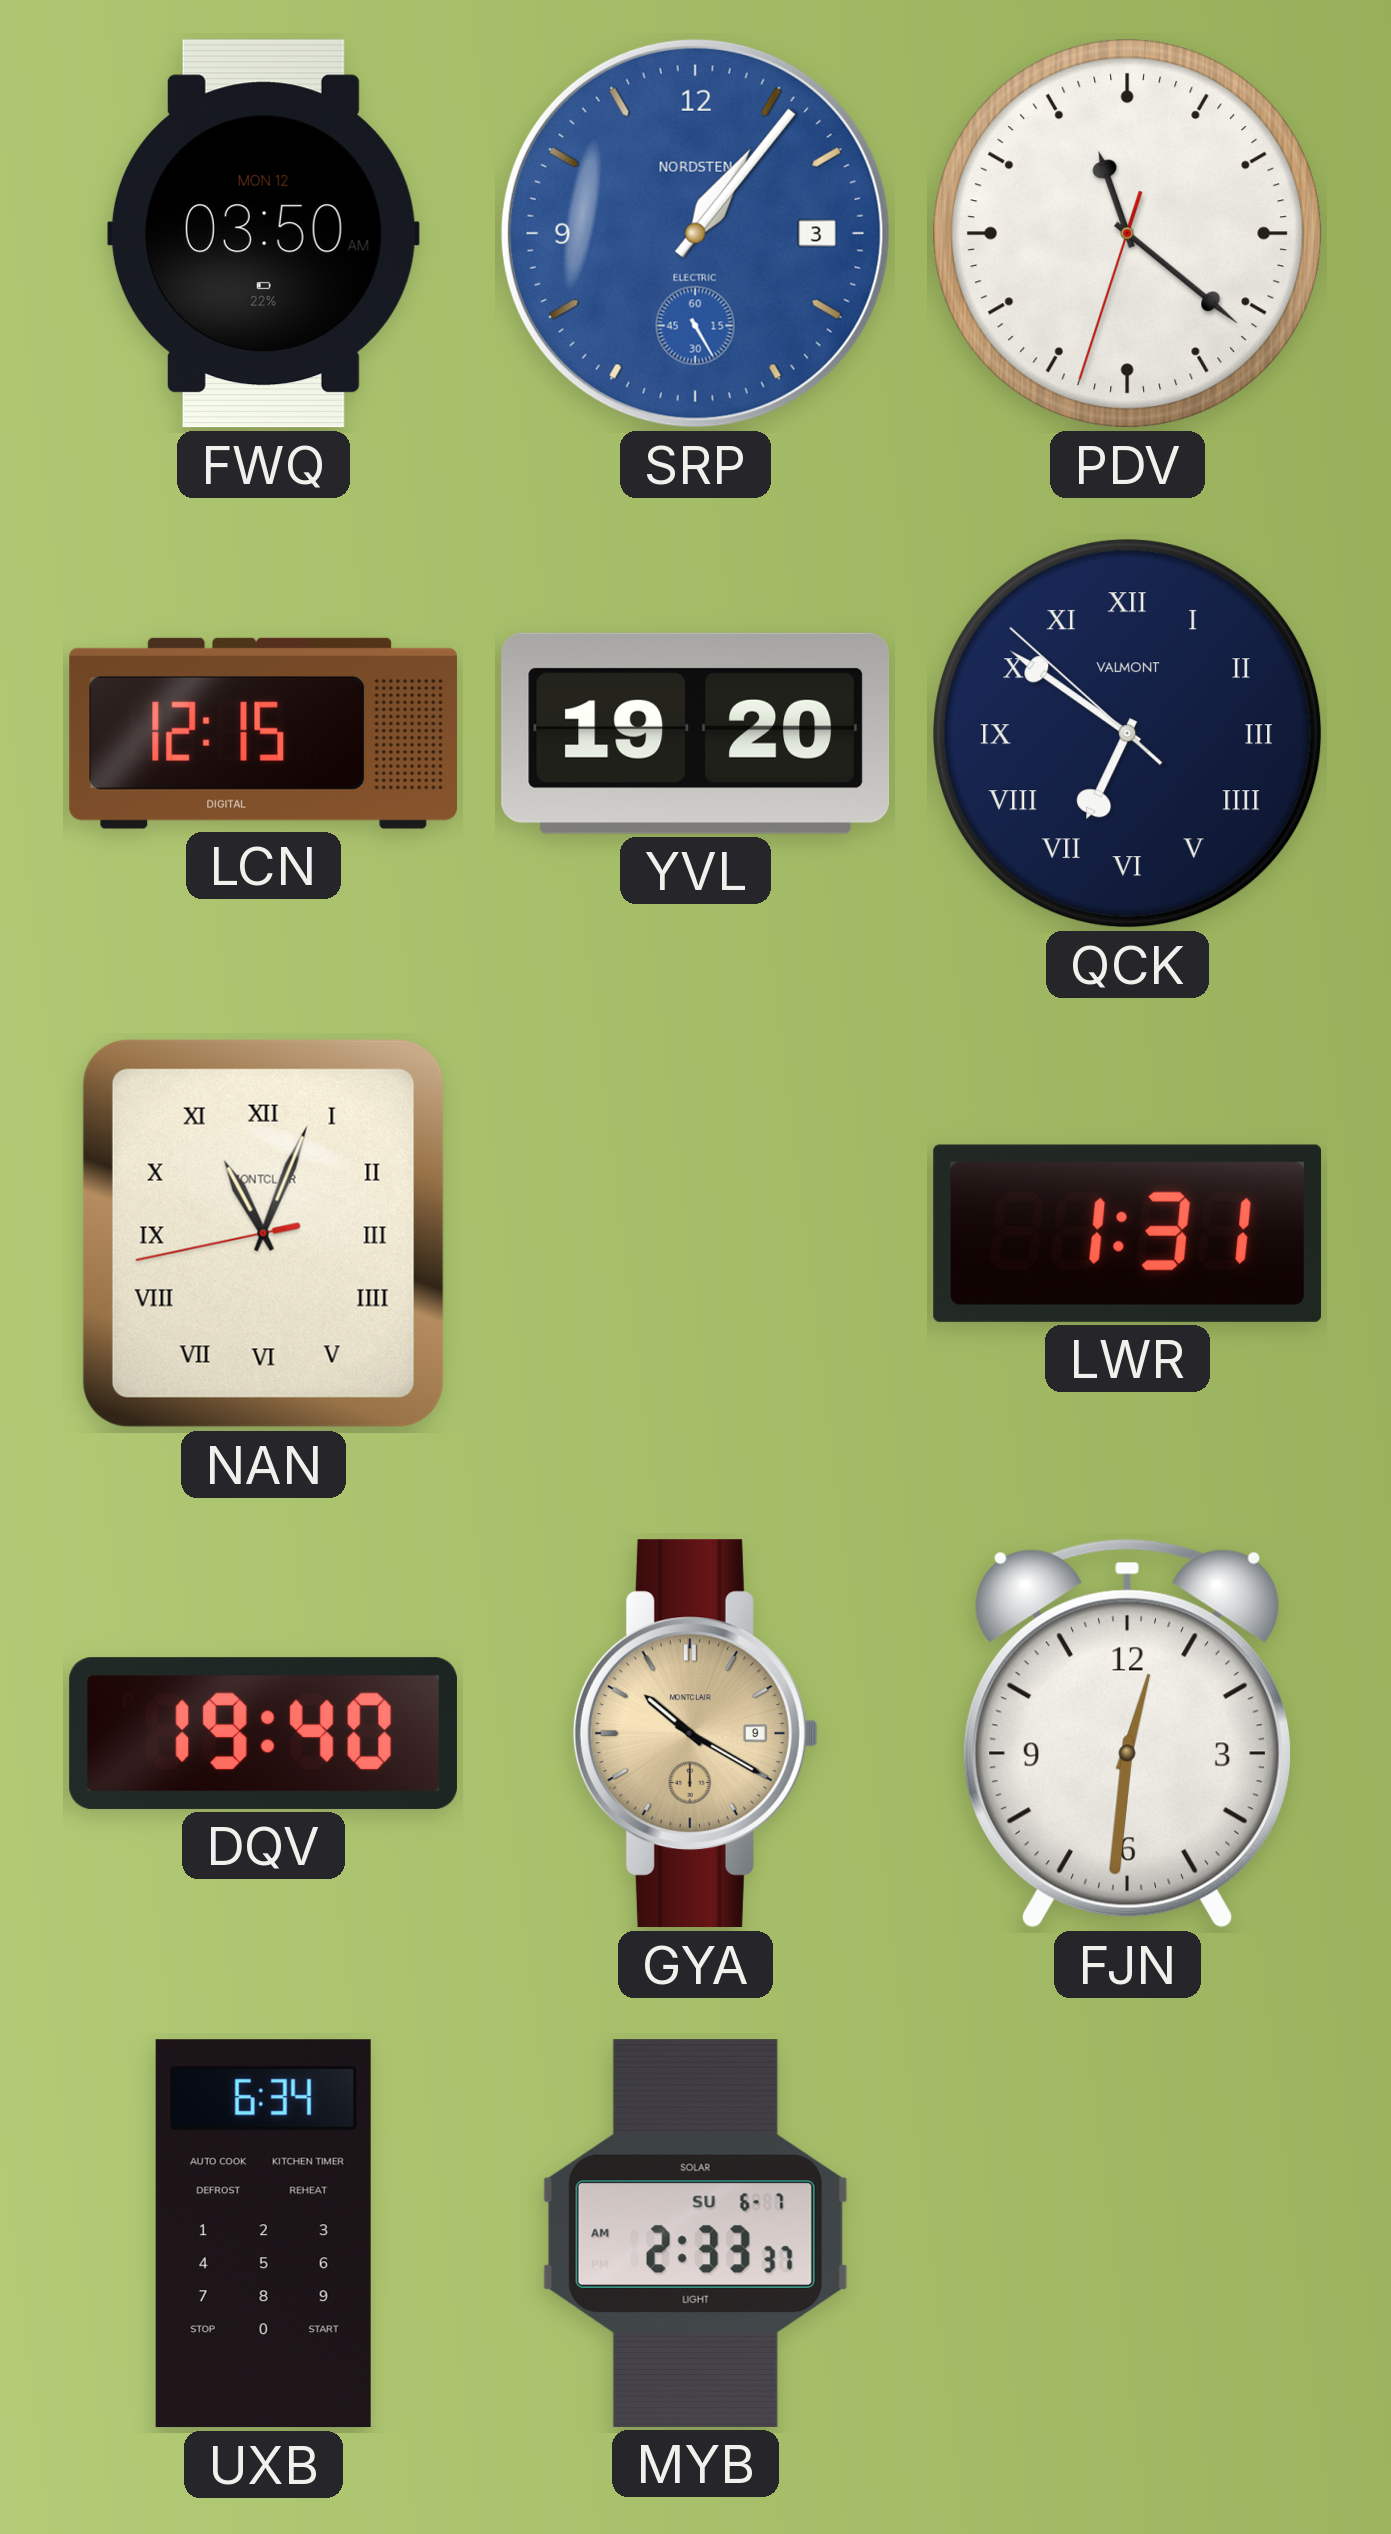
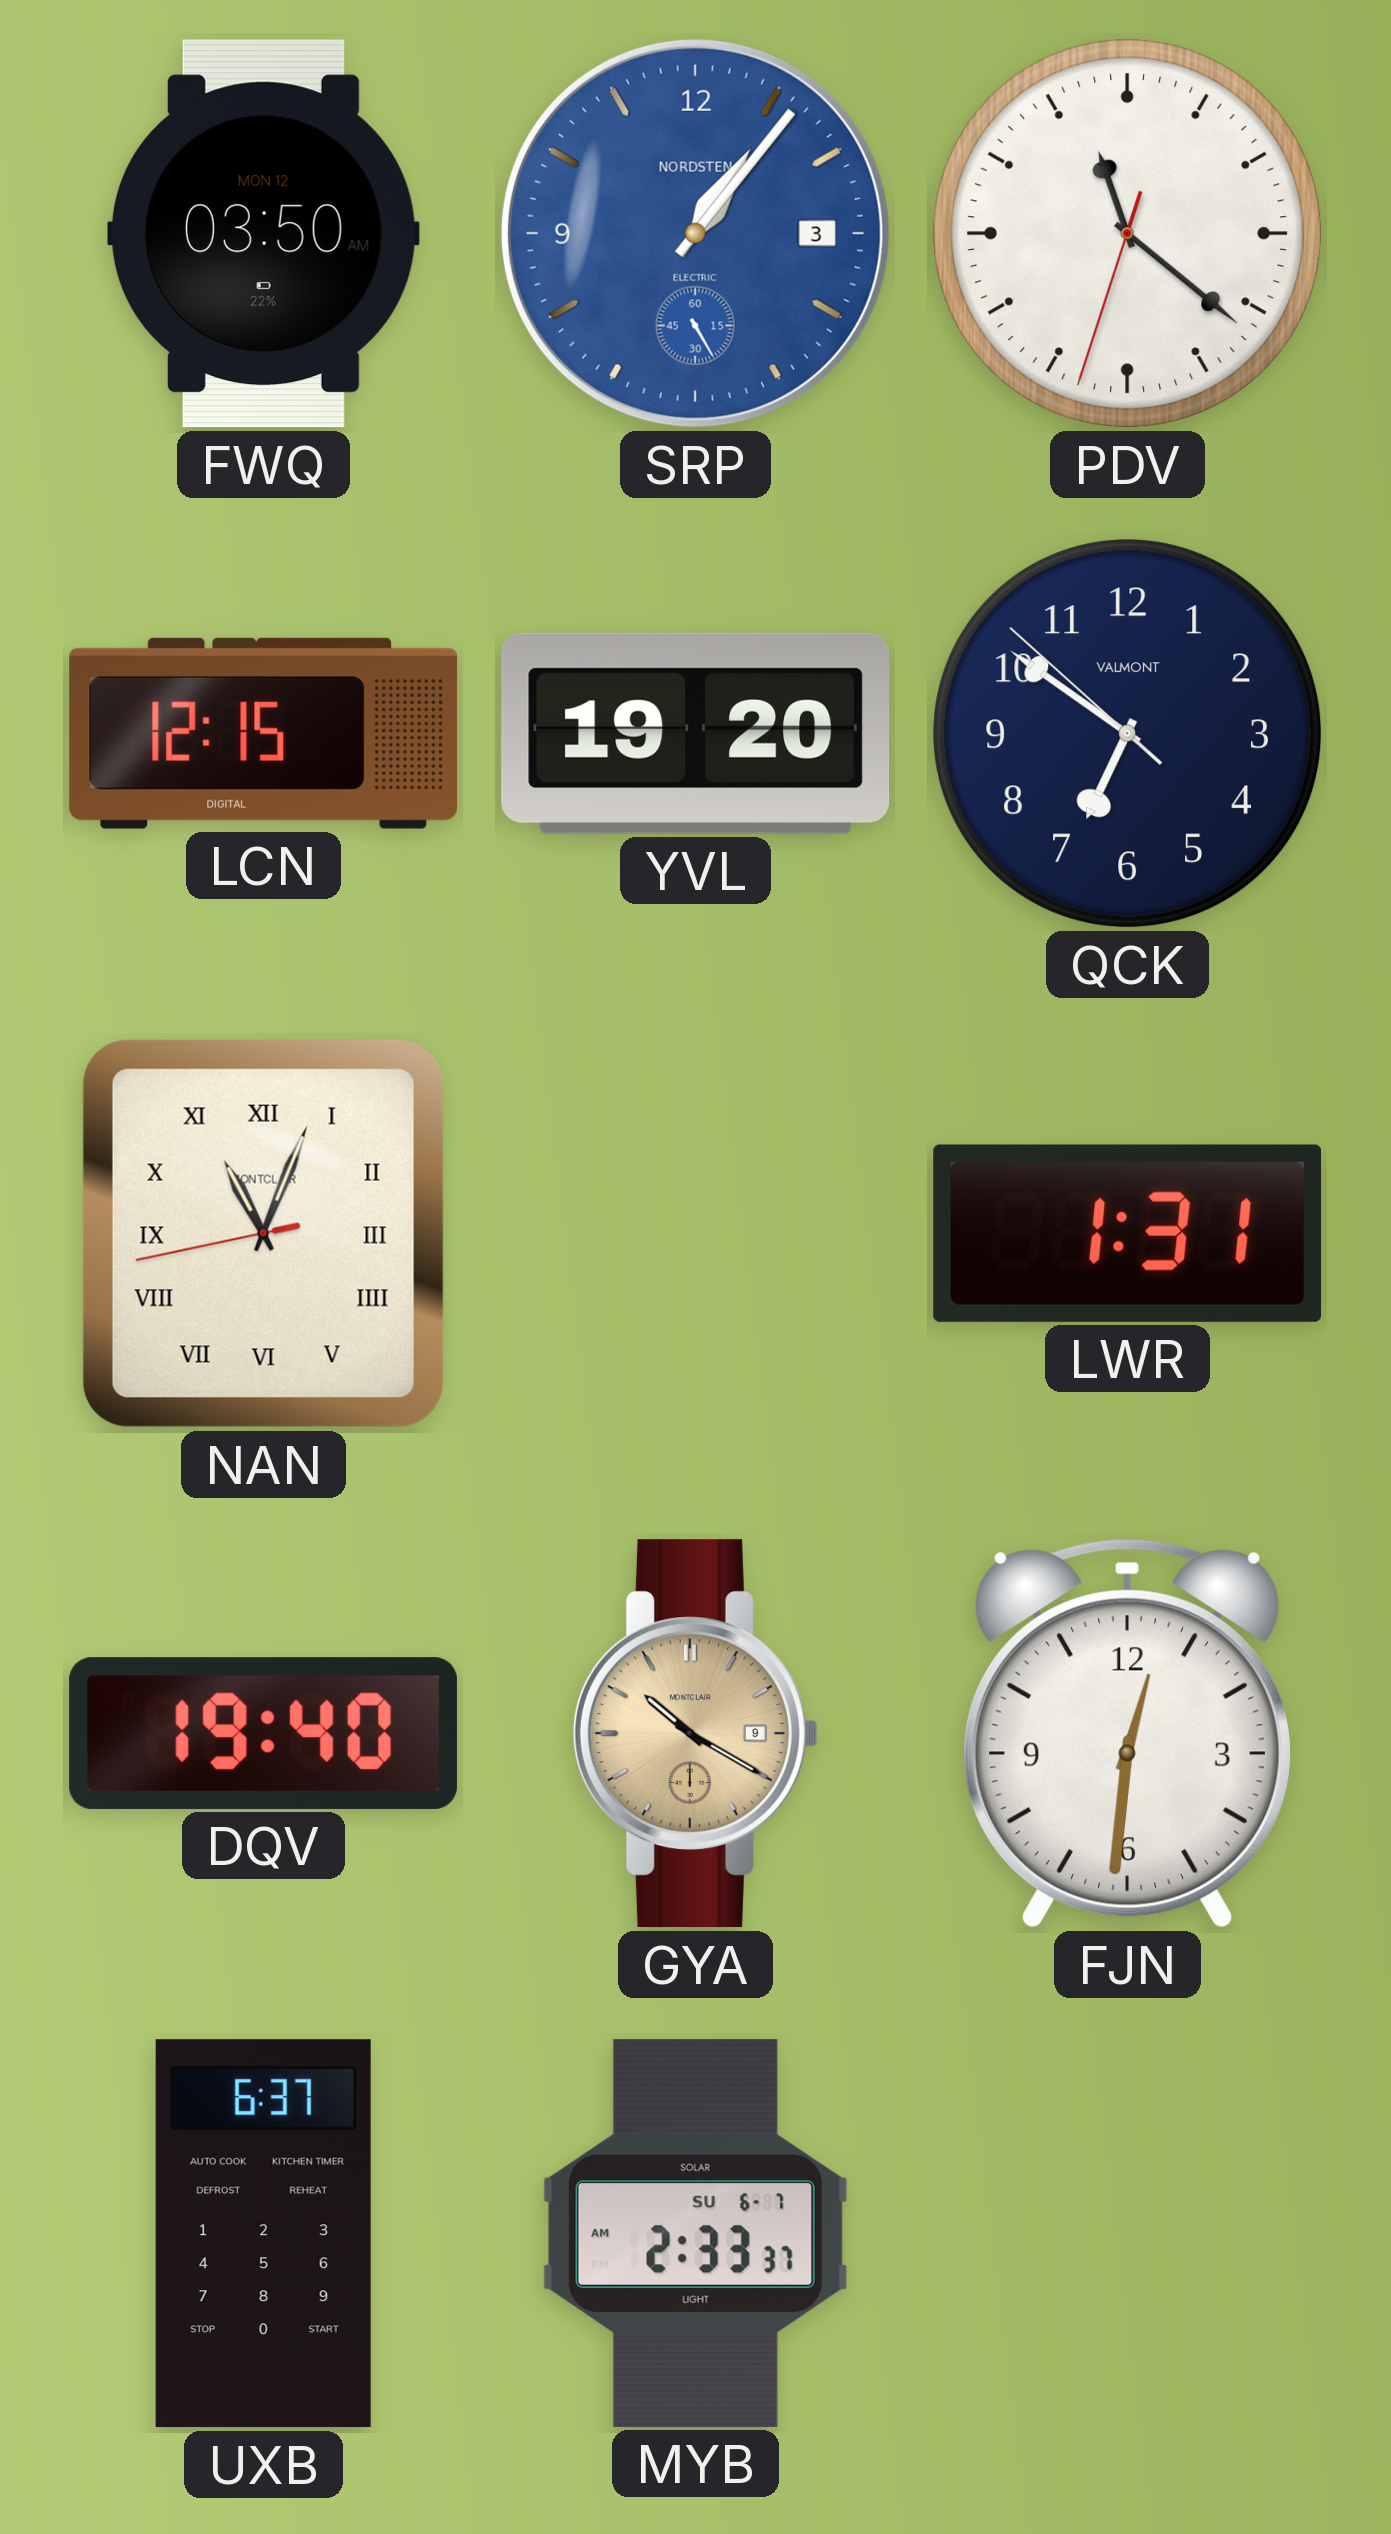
QCK numerals: Roman -> Arabic (1128, 734)
UXB: 6:34 -> 6:37 (263, 2234)
